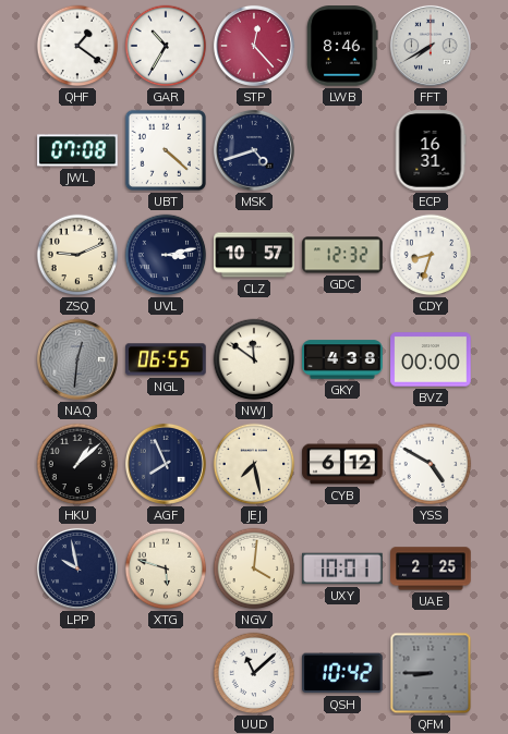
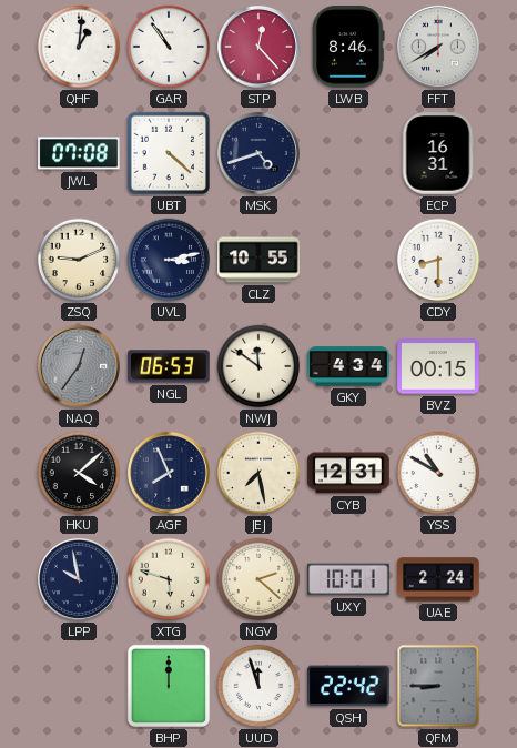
QHF: 1:21 -> 1:01 (79, 47)
GAR: 10:35 -> 10:54 (169, 47)
CLZ: 10:57 -> 10:55 (258, 260)
GDC: 12:32 -> none (342, 255)
CDY: 8:33 -> 8:30 (438, 260)
NAQ: 12:31 -> 12:36 (79, 366)
NGL: 06:55 -> 06:53 (169, 366)
GKY: 4:38 -> 4:34 (348, 366)
BVZ: 00:00 -> 00:15 (438, 366)
HKU: 1:08 -> 4:08 (79, 473)
CYB: 6:12 -> 12:31 (348, 473)
YSS: 4:50 -> 10:50 (438, 473)
NGV: 4:01 -> 2:22 (258, 579)
UAE: 2:25 -> 2:24 (438, 579)
BHP: none -> 12:00 (169, 686)
UUD: 11:08 -> 11:57 (258, 686)
QSH: 10:42 -> 22:42 (349, 686)
